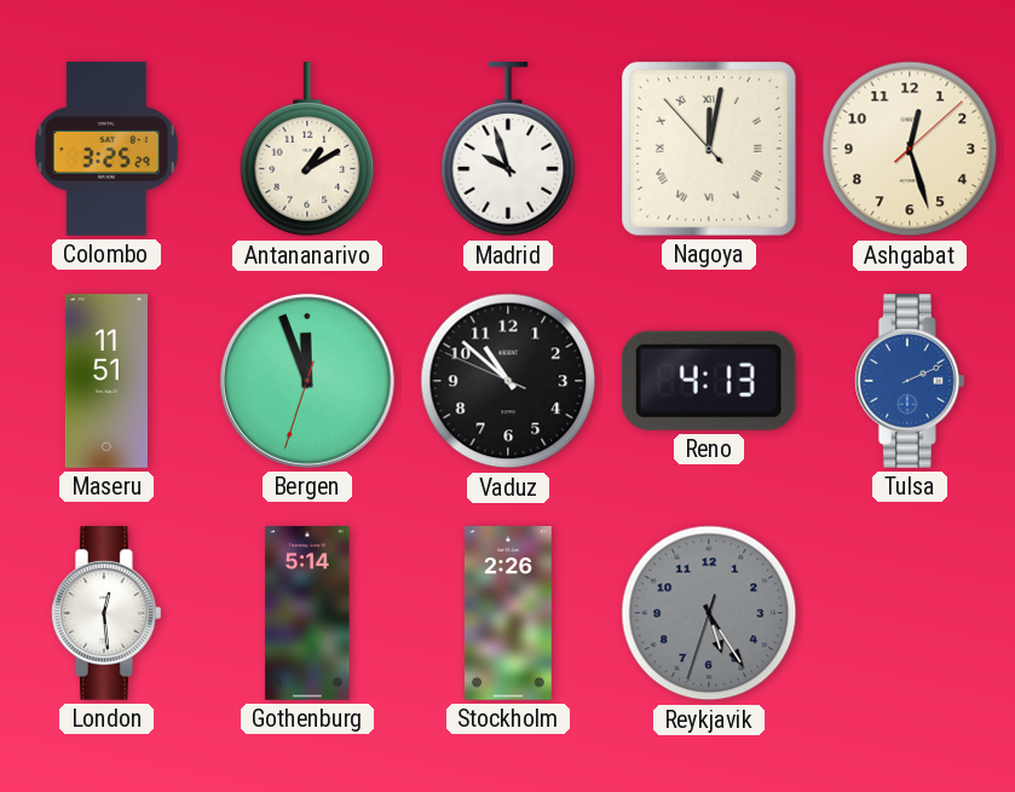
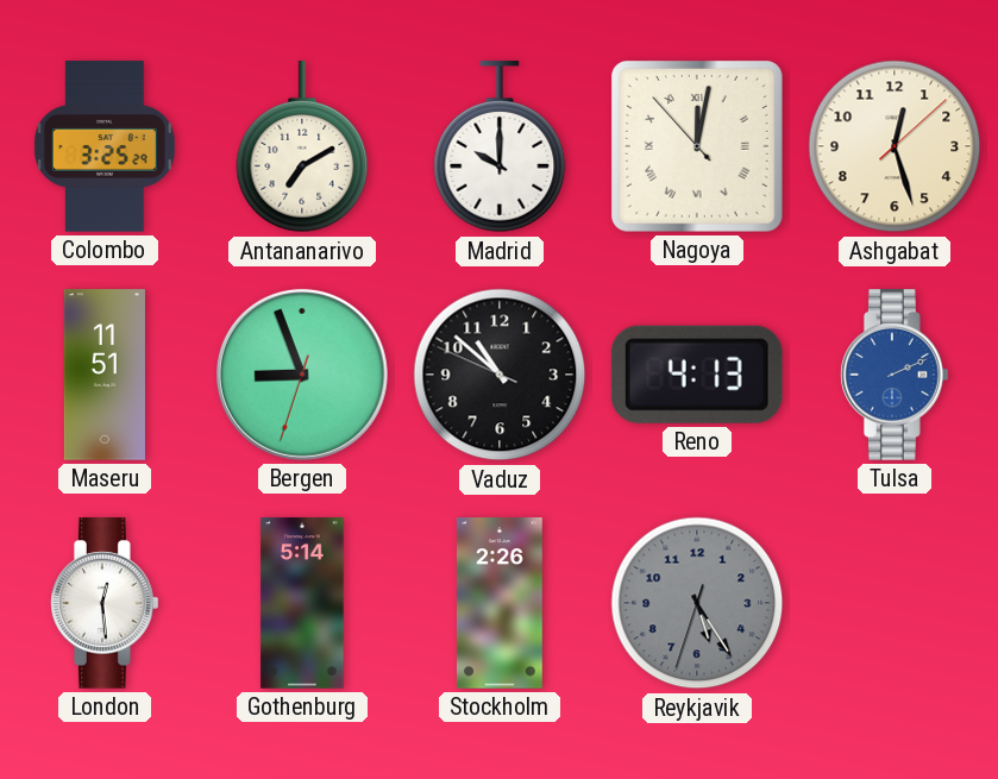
Antananarivo: 1:10 -> 7:10 (302, 147)
Madrid: 9:57 -> 10:00 (500, 147)
Bergen: 11:56 -> 8:56 (302, 375)
